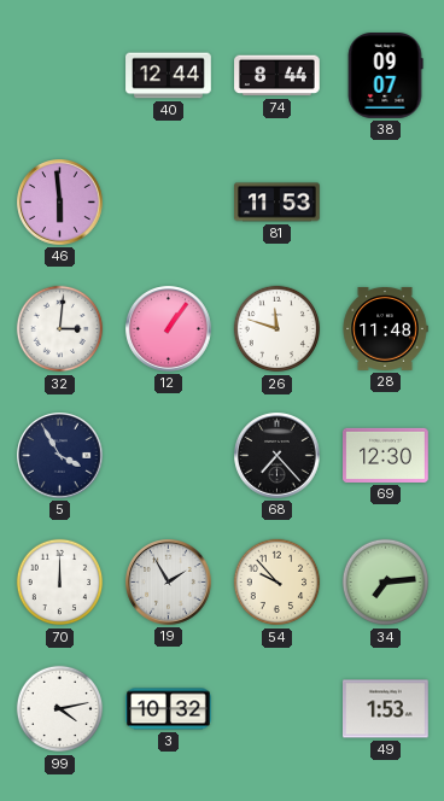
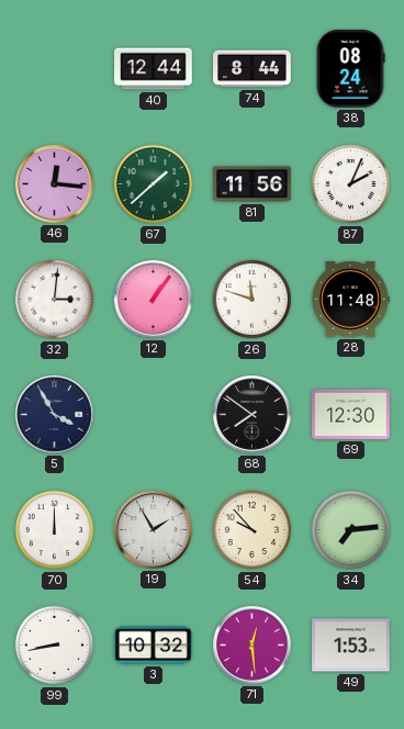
38: 09:07 -> 08:24 (350, 69)
46: 5:59 -> 12:16 (55, 184)
67: none -> 1:38 (154, 184)
81: 11:53 -> 11:56 (252, 184)
87: none -> 2:04 (351, 184)
68: 7:23 -> 7:51 (252, 415)
99: 4:13 -> 8:43 (55, 646)
71: none -> 12:29 (252, 646)
